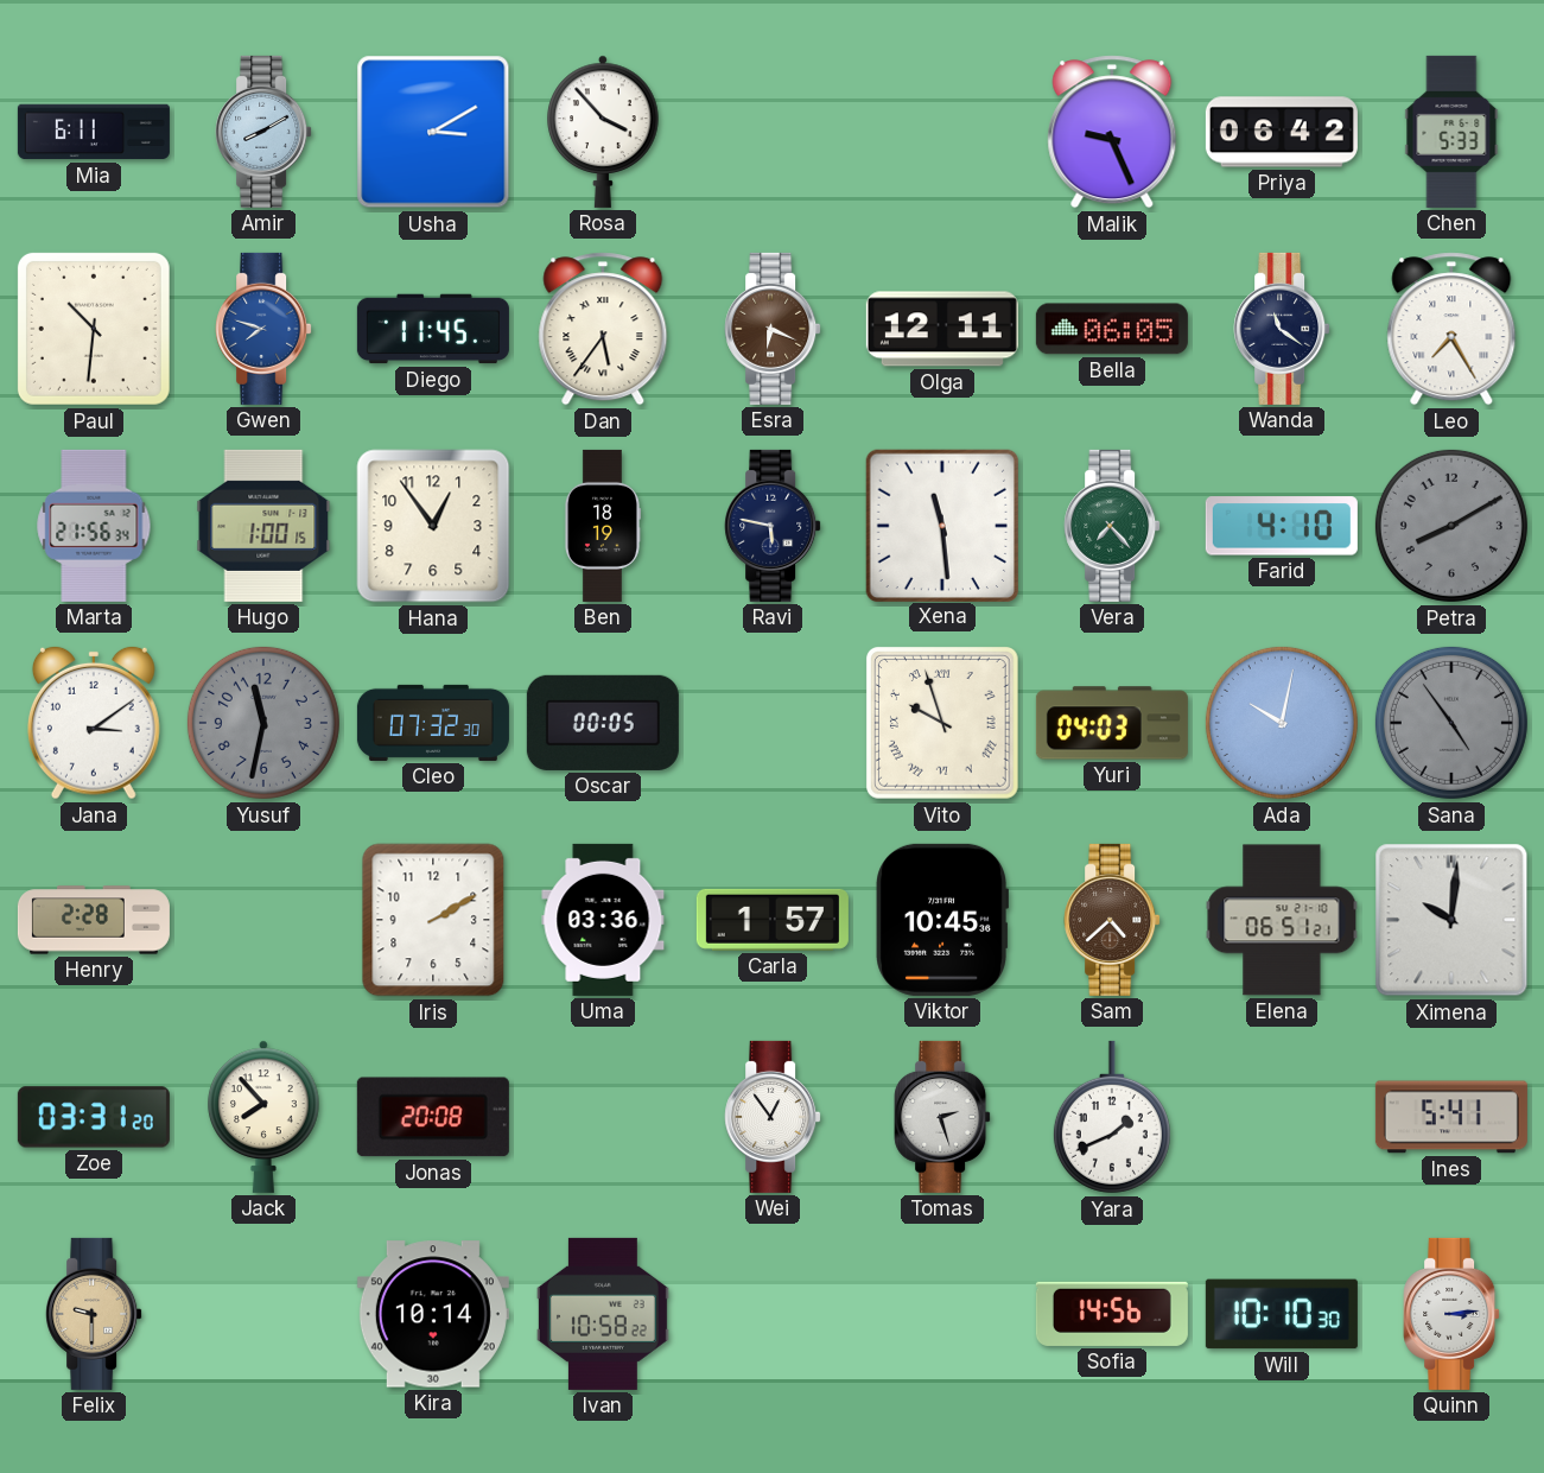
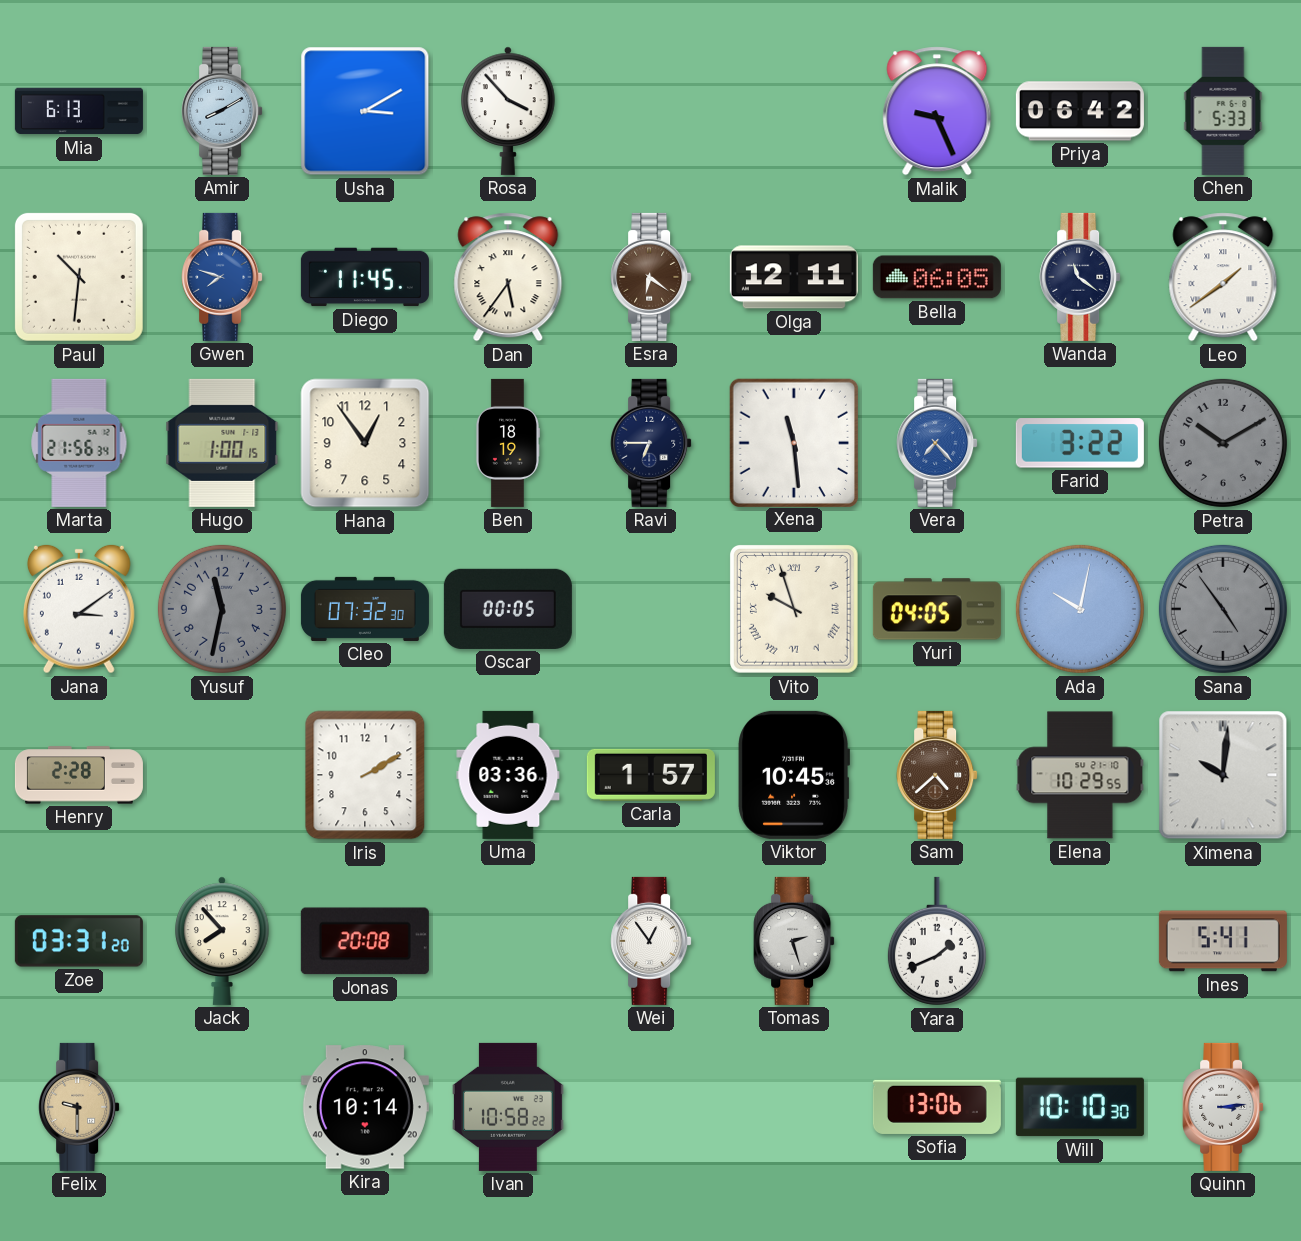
Mia: 6:11 -> 6:13 (79, 111)
Esra: 6:19 -> 6:21 (651, 277)
Leo: 7:25 -> 1:39 (1223, 277)
Ravi: 5:47 -> 6:45 (651, 443)
Vera dial: green -> blue (937, 443)
Farid: 4:10 -> 3:22 (1080, 443)
Petra: 8:10 -> 10:10 (1223, 443)
Yuri: 04:03 -> 04:05 (937, 609)
Elena: 06:51 -> 10:29 (1080, 775)
Sofia: 14:56 -> 13:06 (937, 1107)
